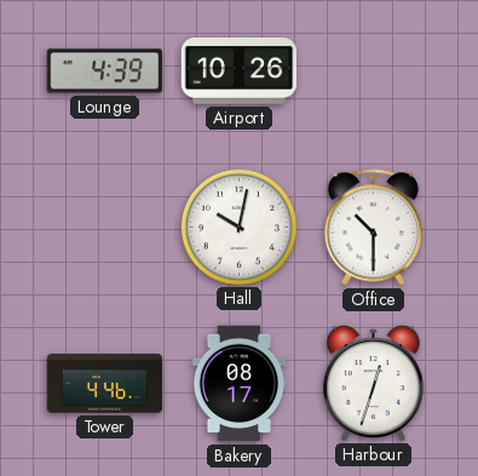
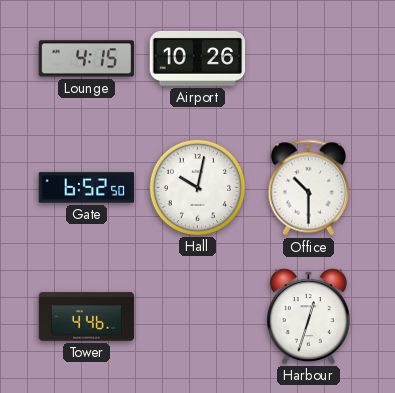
Lounge: 4:39 -> 4:15 (87, 59)
Gate: none -> 6:52 (87, 188)
Bakery: 08:17 -> none (240, 384)
